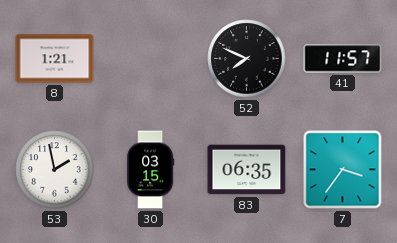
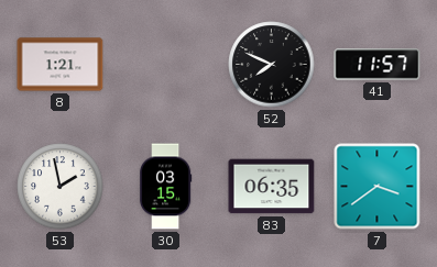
7: 3:36 -> 3:39 (378, 187)
